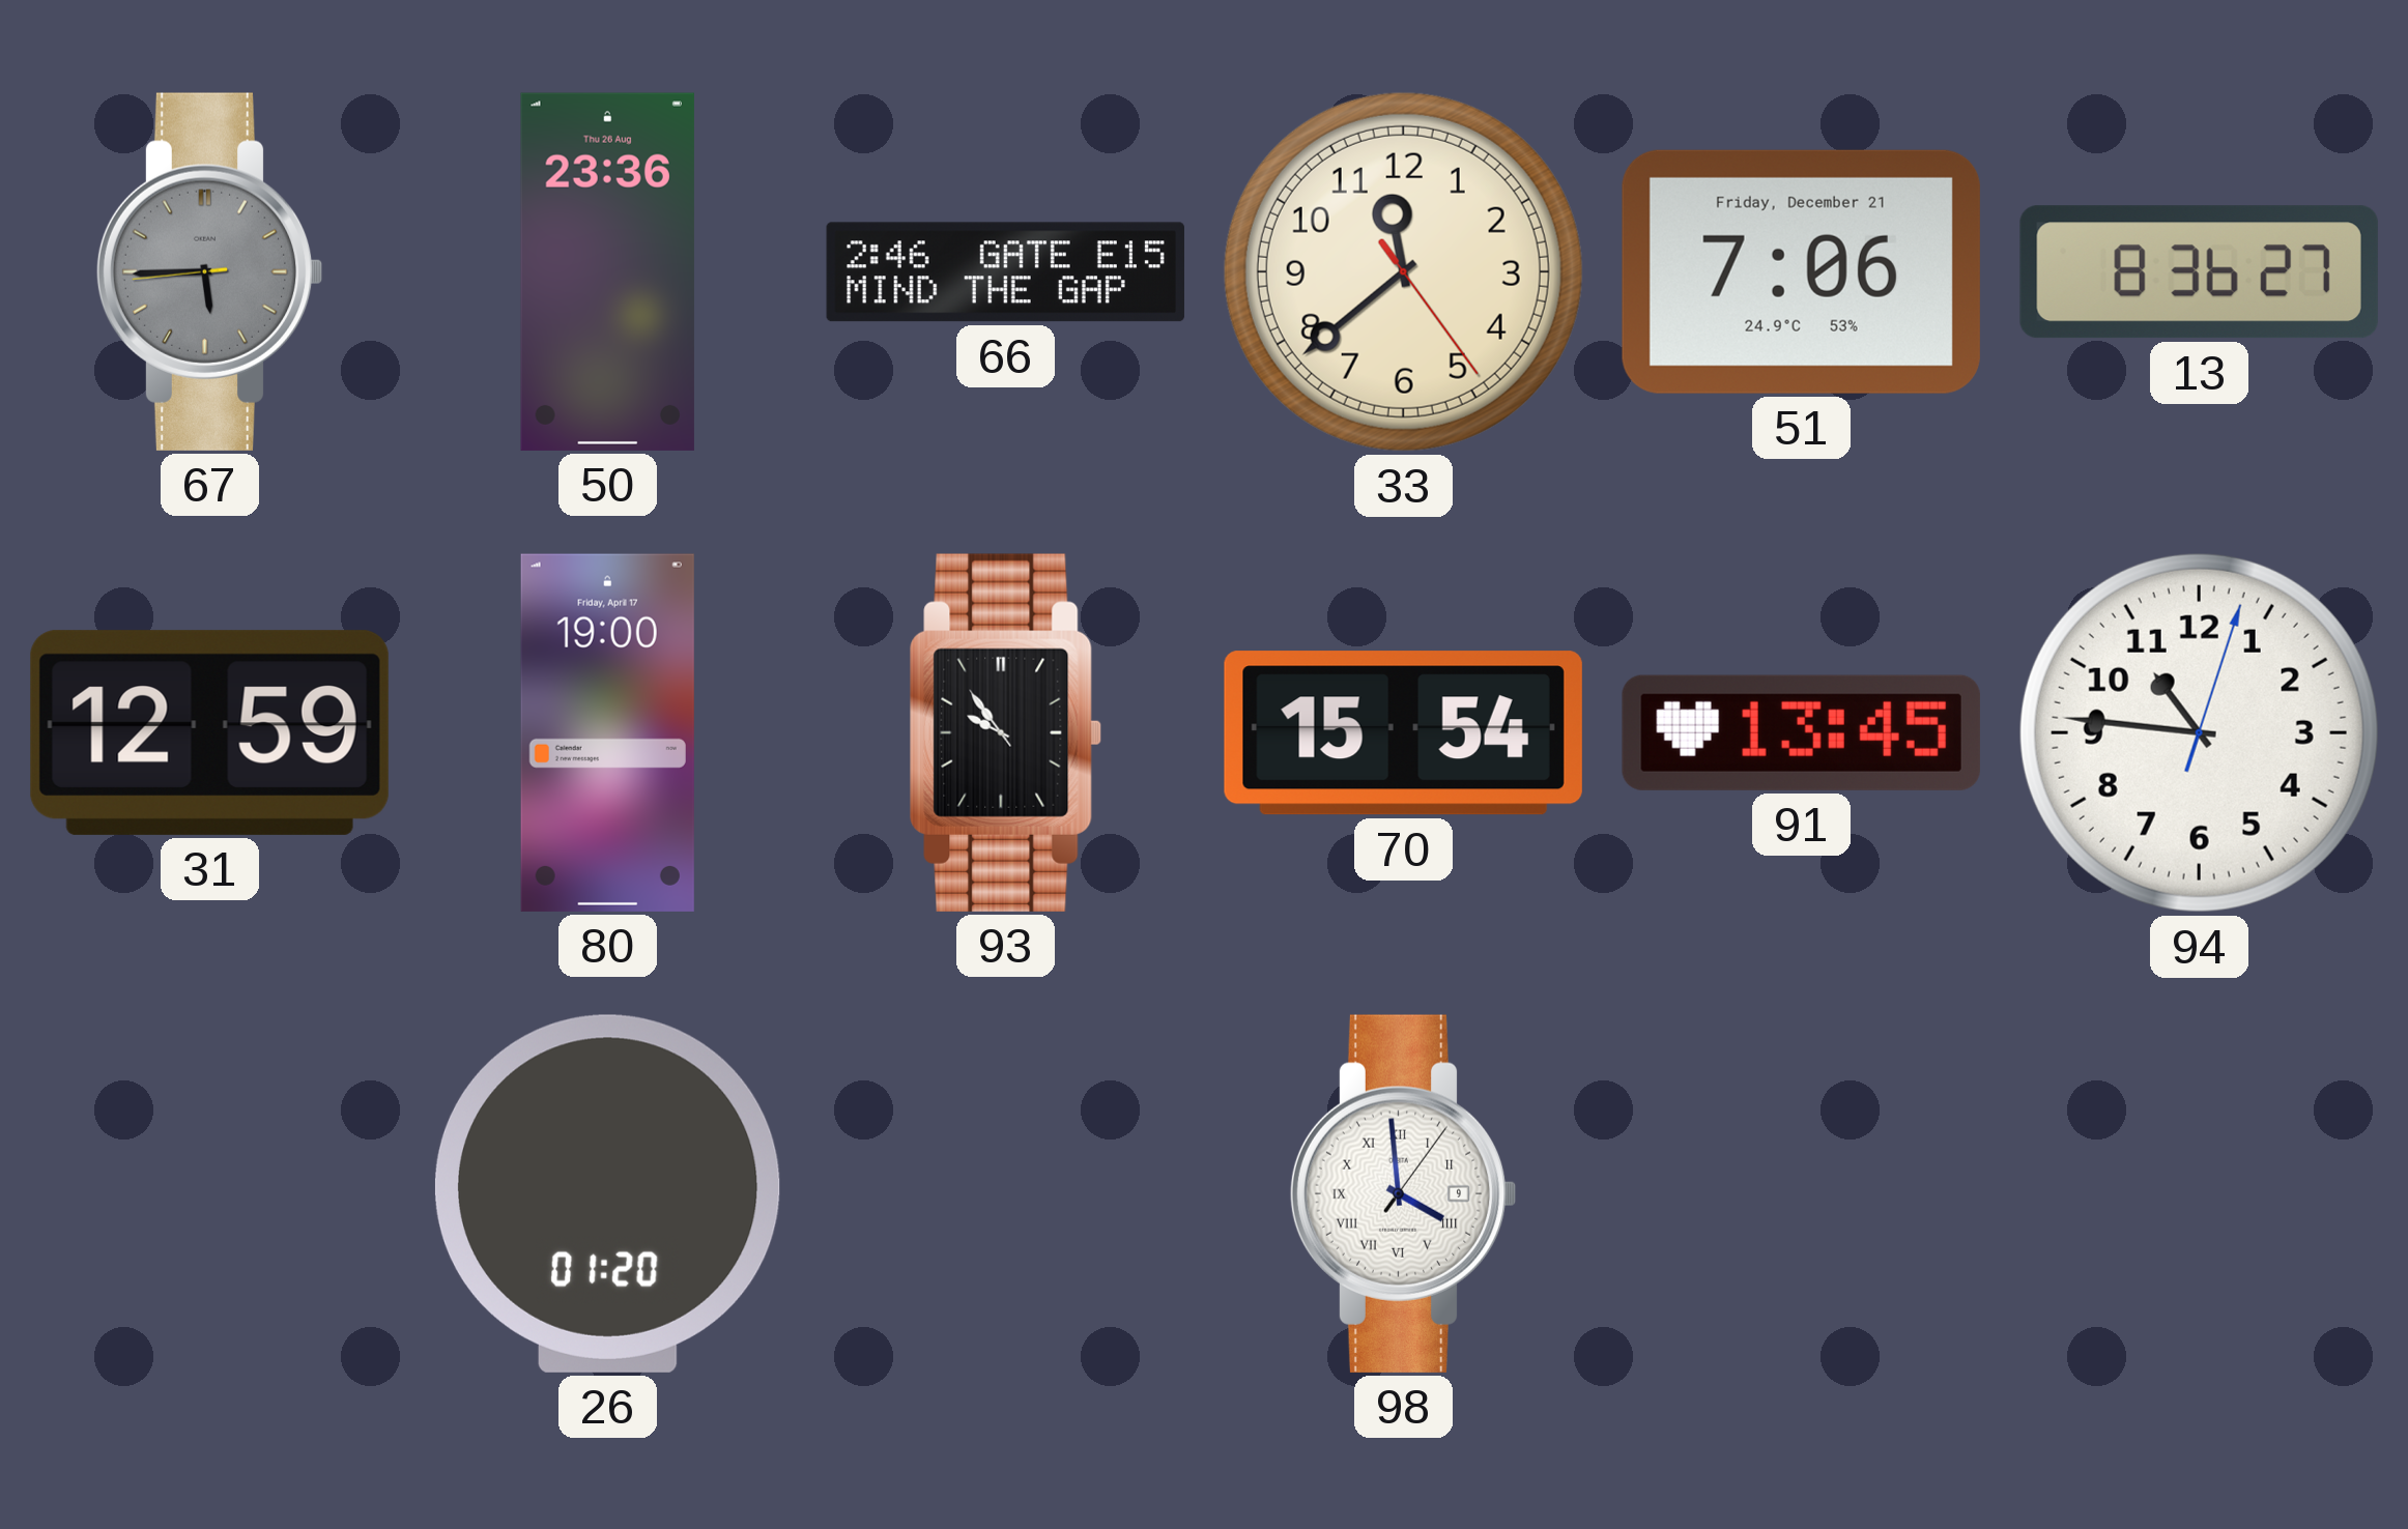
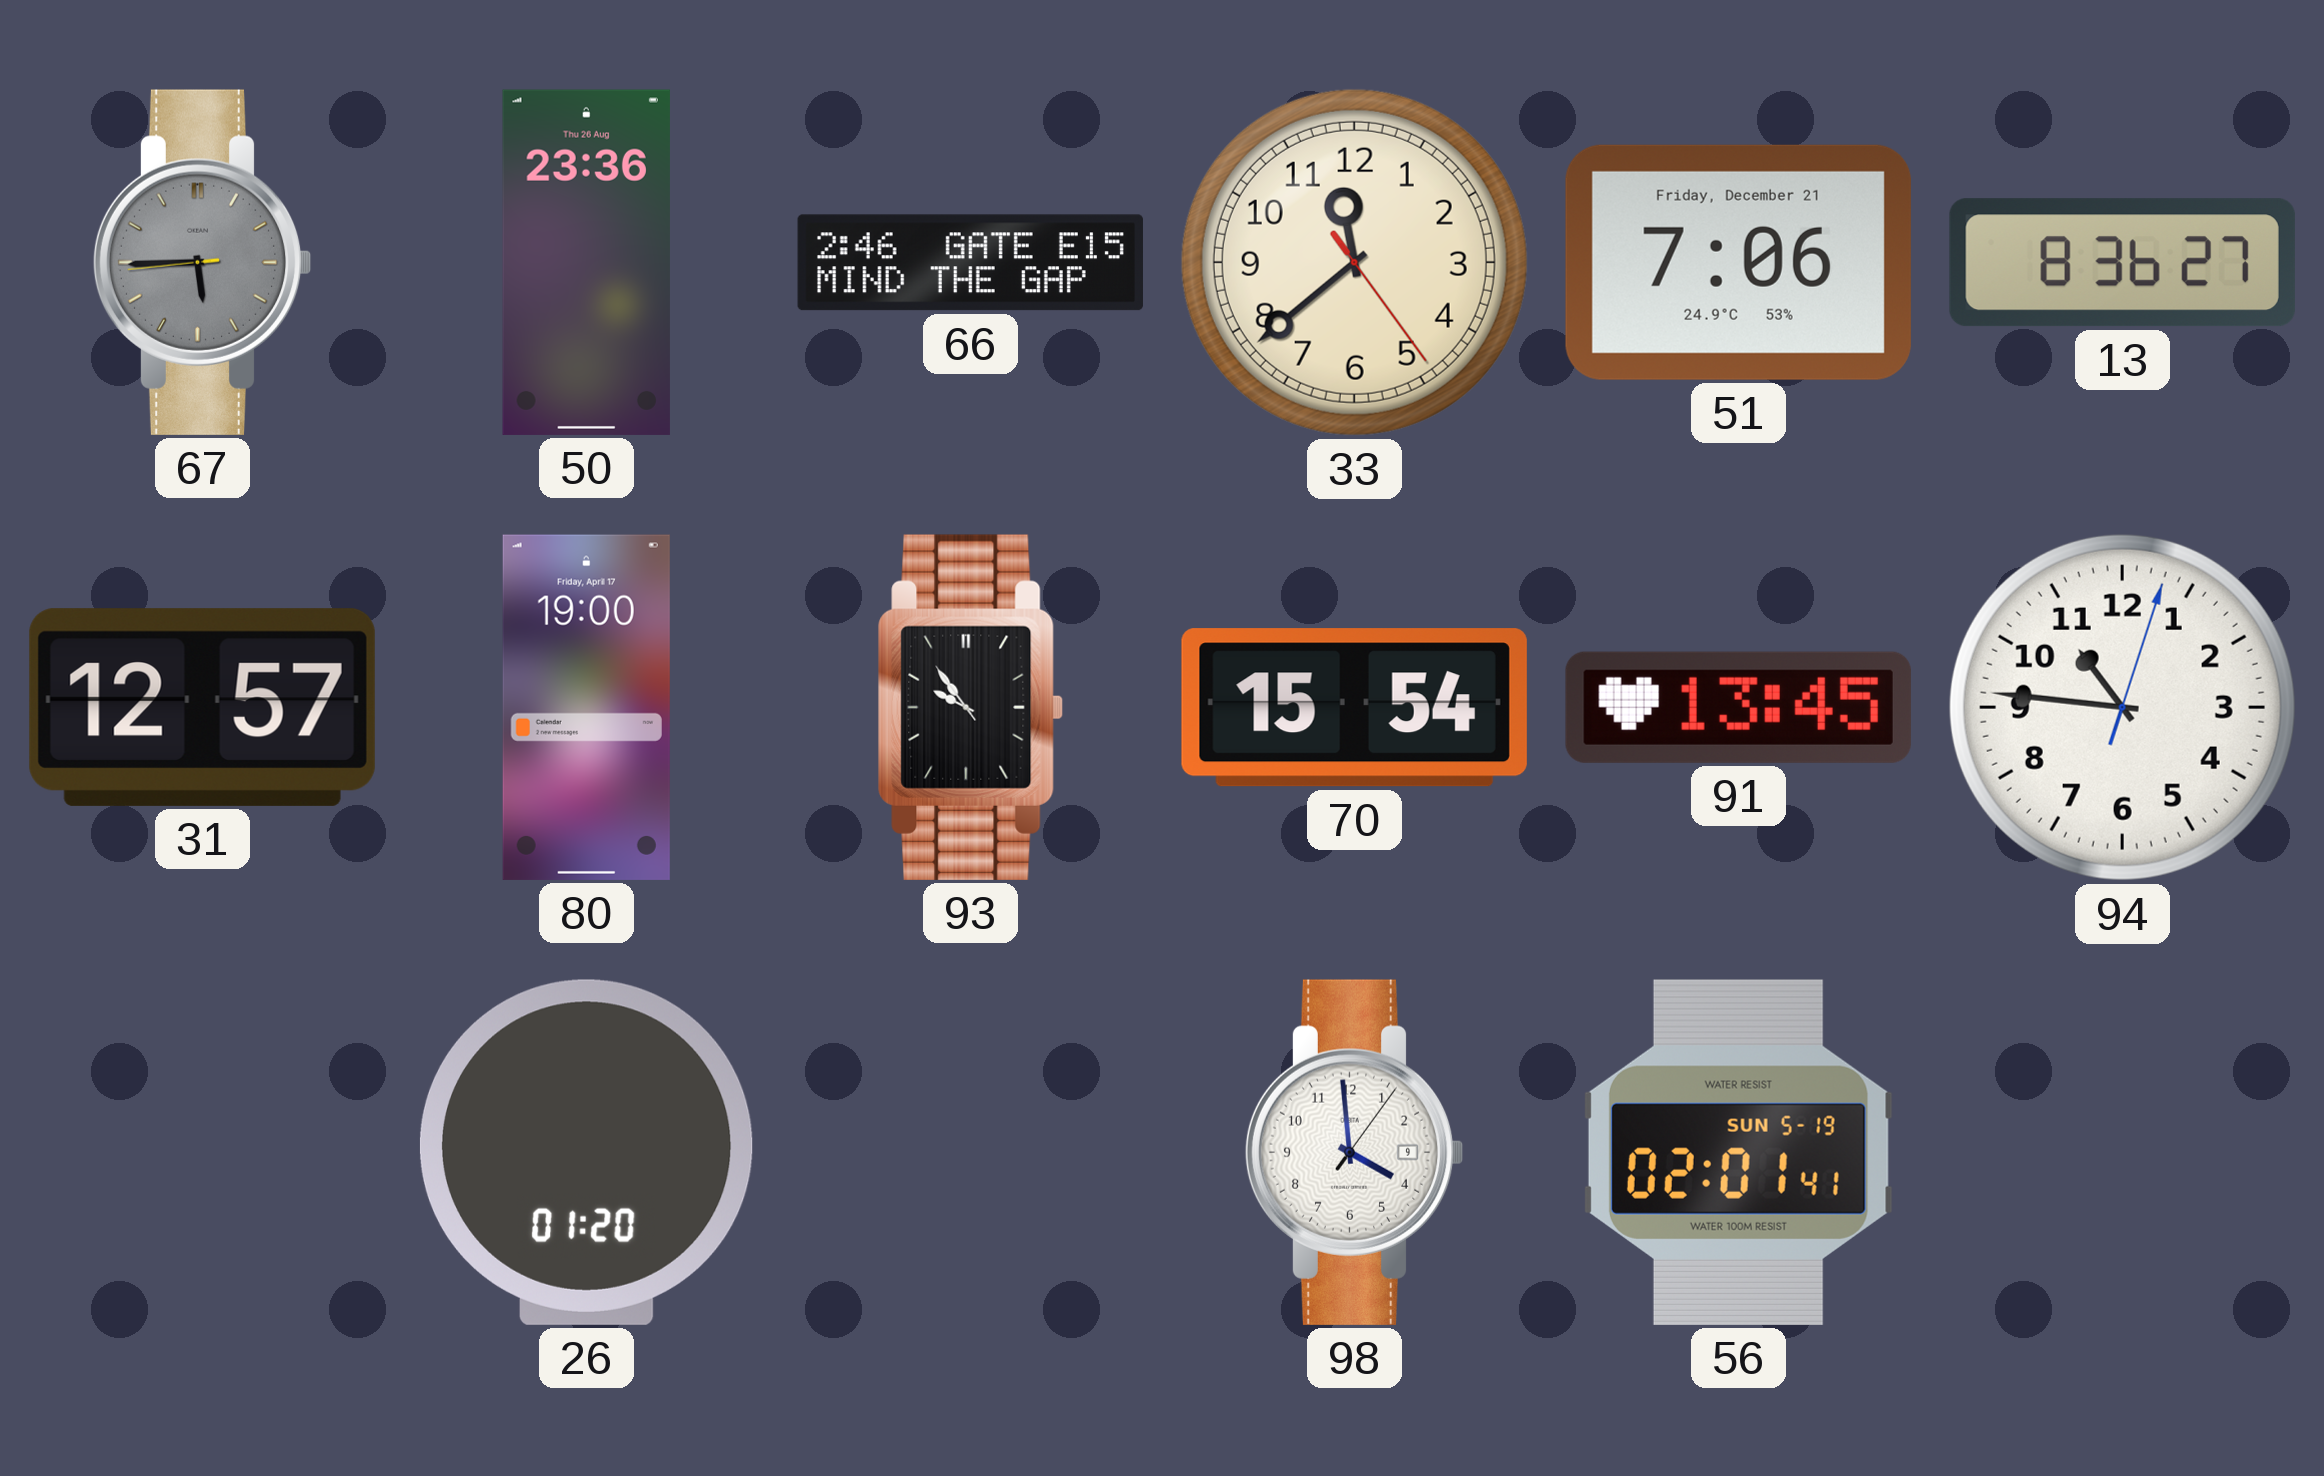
31: 12:59 -> 12:57 (202, 707)
98 numerals: Roman -> Arabic (1354, 1152)
56: none -> 02:01 (1738, 1152)
